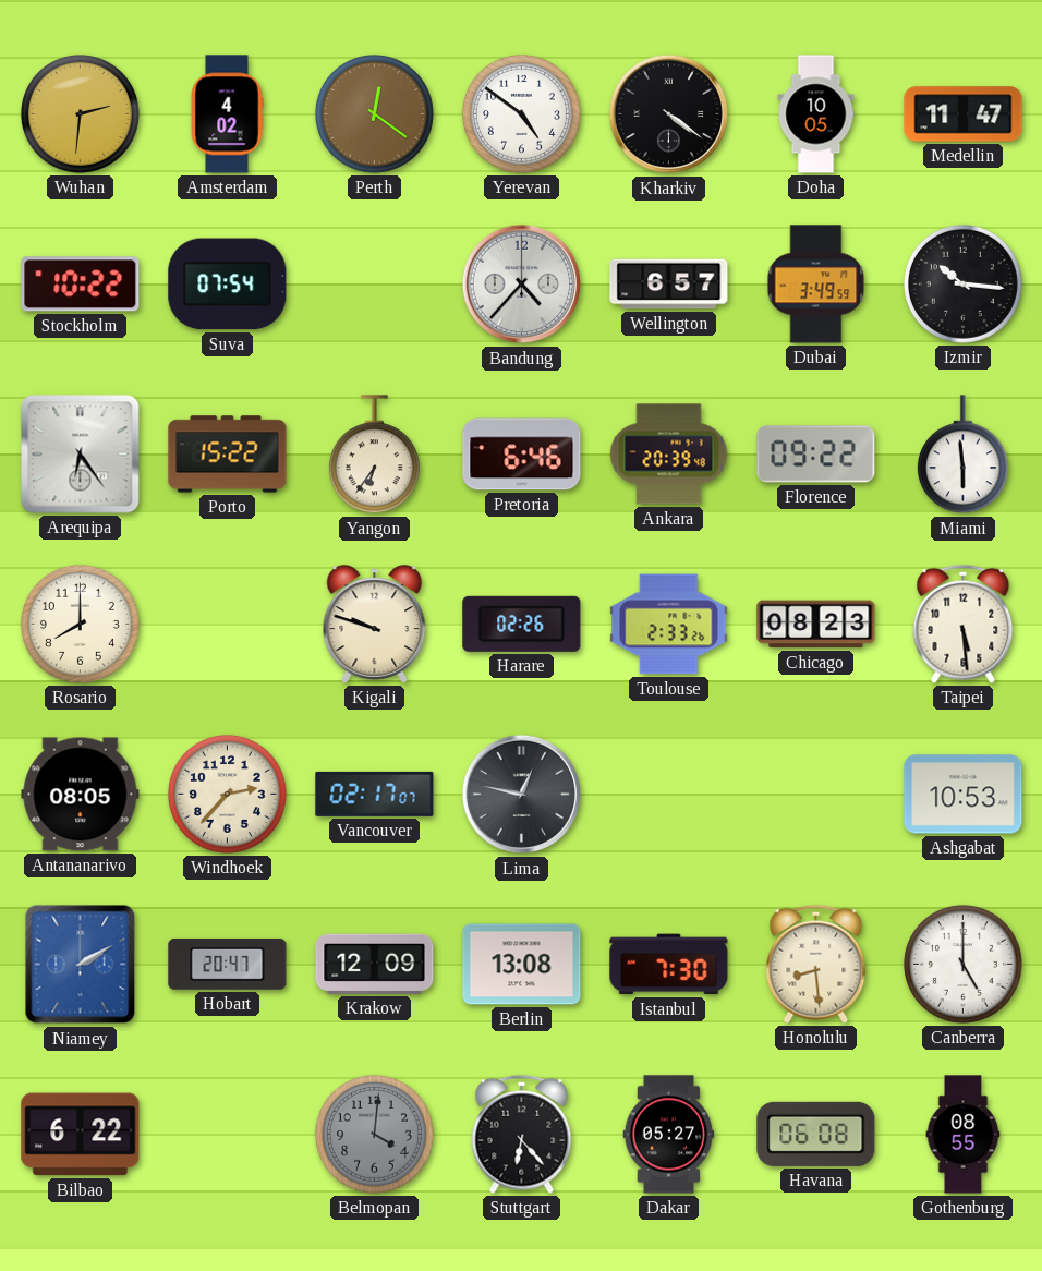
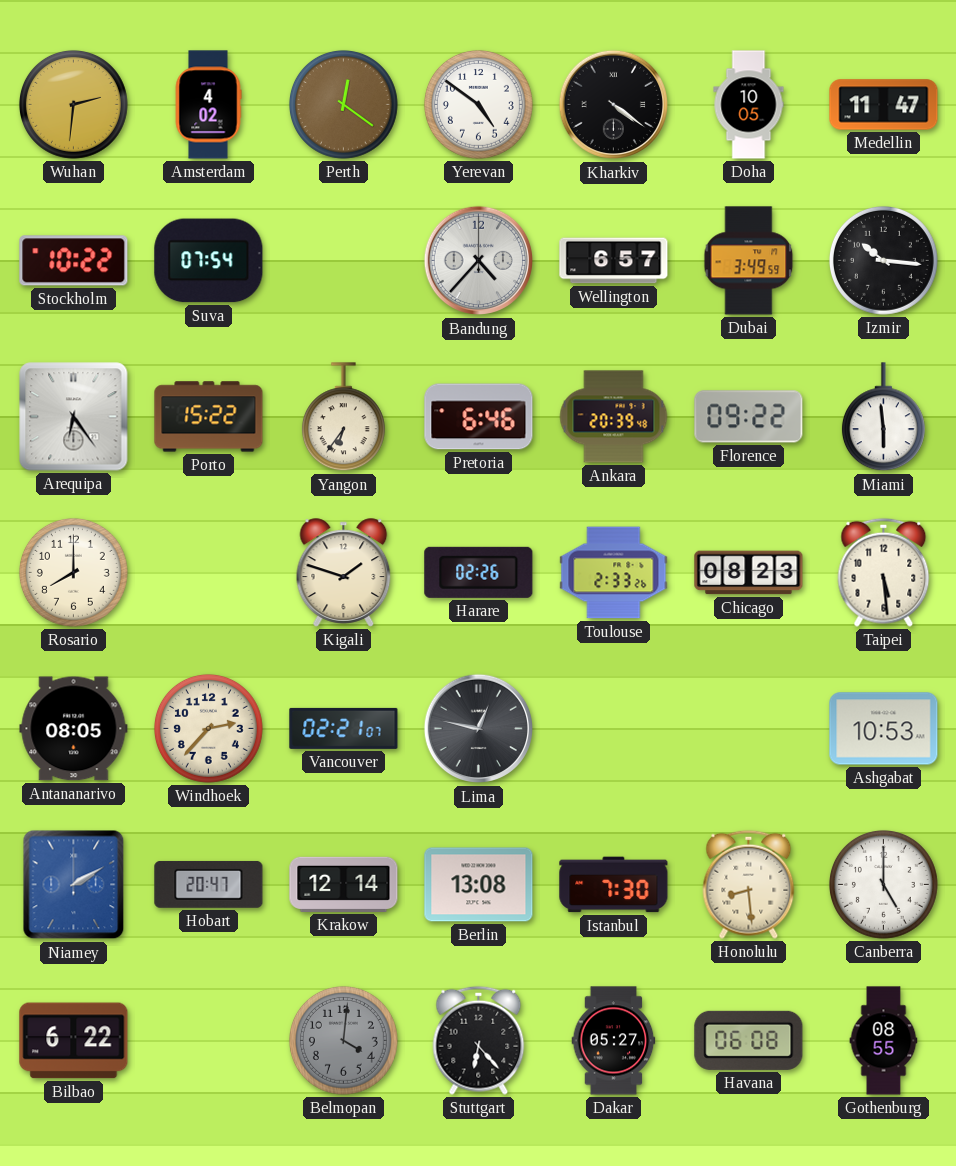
Kigali: 9:48 -> 1:48 (344, 573)
Vancouver: 02:17 -> 02:21 (344, 728)
Krakow: 12:09 -> 12:14 (344, 884)
